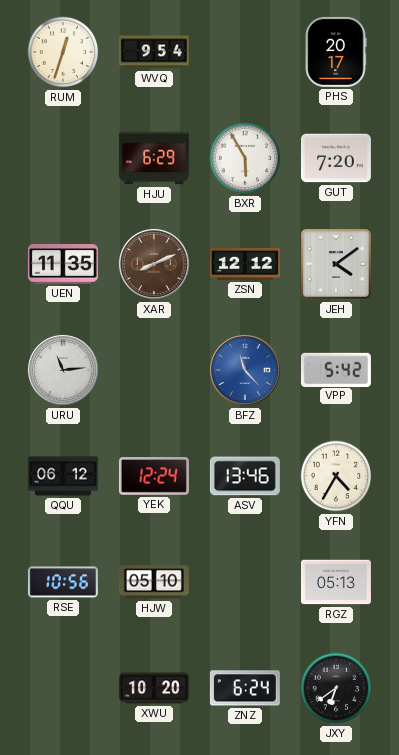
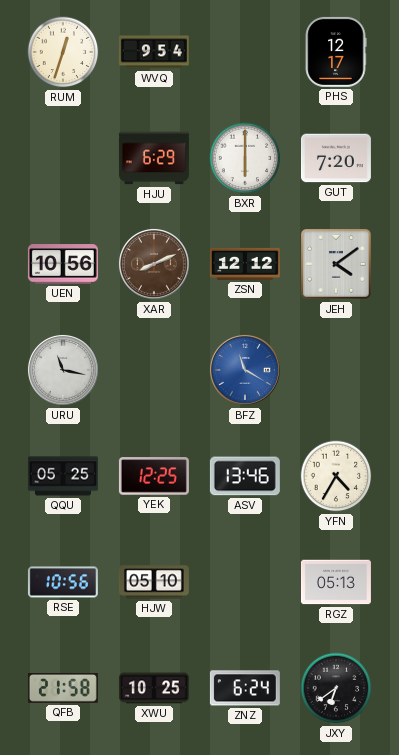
PHS: 20:17 -> 12:17 (336, 52)
BXR: 5:55 -> 6:00 (245, 158)
UEN: 11:35 -> 10:56 (63, 264)
URU: 11:14 -> 11:17 (63, 370)
BFZ: 11:23 -> 11:20 (245, 370)
VPP: 5:42 -> none (336, 369)
QQU: 06:12 -> 05:25 (63, 476)
YEK: 12:24 -> 12:25 (154, 476)
QFB: none -> 21:58 (63, 689)
XWU: 10:20 -> 10:25 (154, 688)
